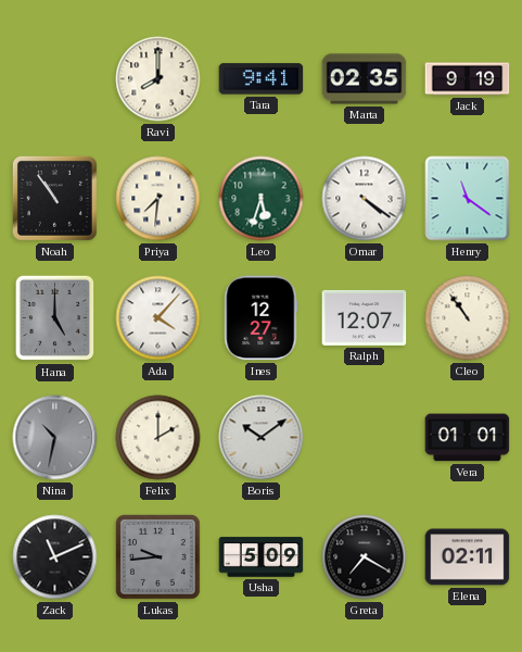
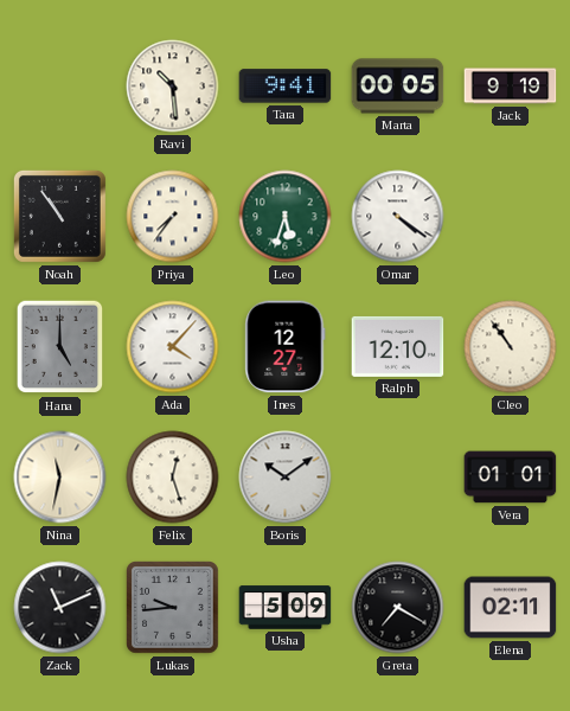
Ravi: 8:00 -> 10:29 (173, 87)
Marta: 02:35 -> 00:05 (398, 87)
Priya: 7:31 -> 7:36 (173, 217)
Henry: 11:21 -> none (468, 199)
Ralph: 12:07 -> 12:10 (398, 346)
Nina: 10:32 -> 11:32 (60, 478)
Nina dial: grey -> cream (60, 478)
Felix: 2:00 -> 12:27 (173, 478)
